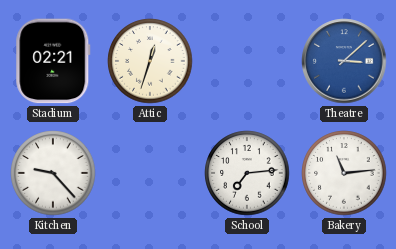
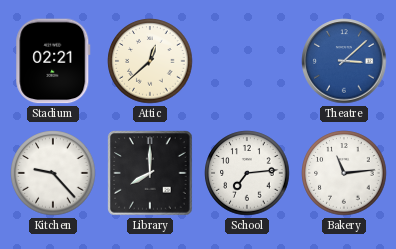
Attic: 12:33 -> 12:38 (150, 61)
Library: none -> 8:00 (150, 173)
